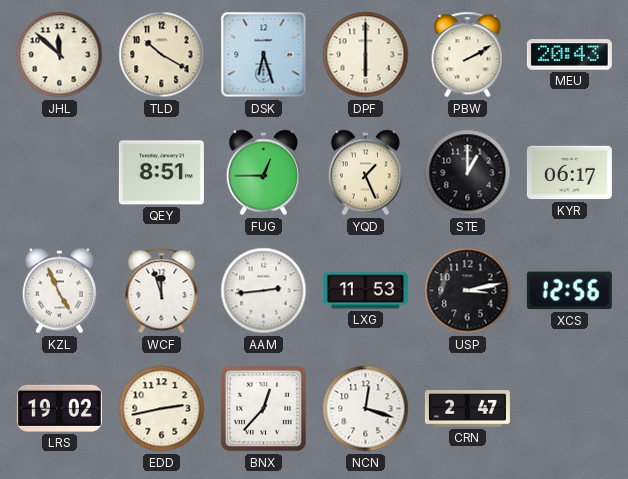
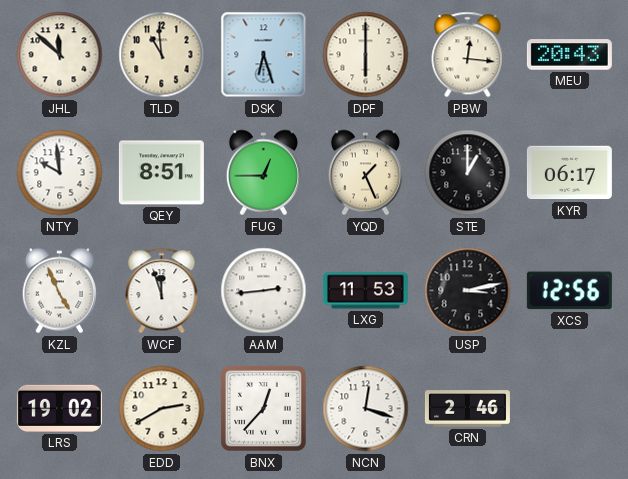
TLD: 10:20 -> 10:59 (162, 55)
PBW: 2:10 -> 12:16 (468, 55)
NTY: none -> 9:59 (60, 173)
EDD: 2:43 -> 2:40 (162, 409)
CRN: 2:47 -> 2:46 (467, 409)
